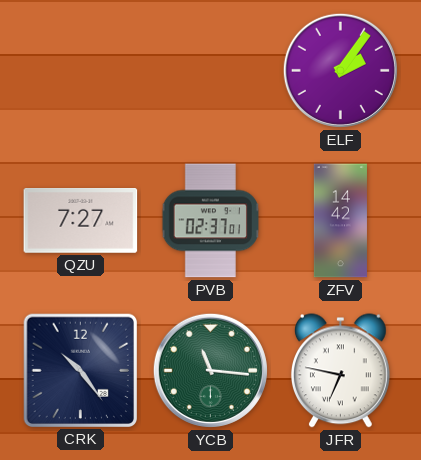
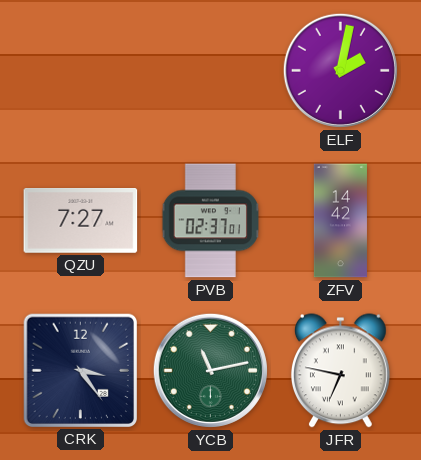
ELF: 2:06 -> 2:02 (340, 70)
CRK: 10:24 -> 3:24 (80, 370)
YCB: 11:16 -> 11:13 (210, 370)
